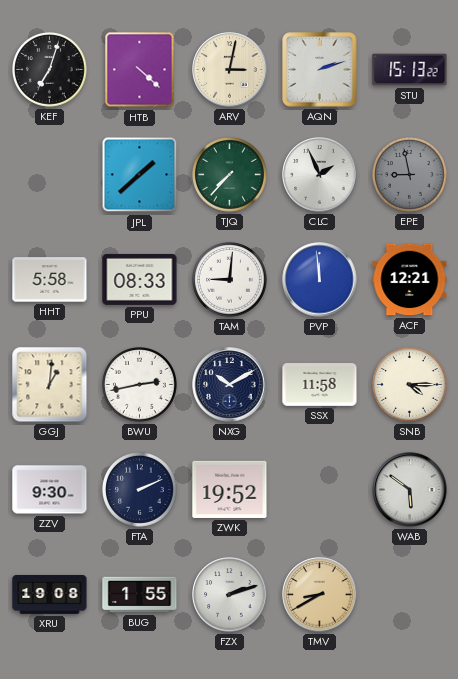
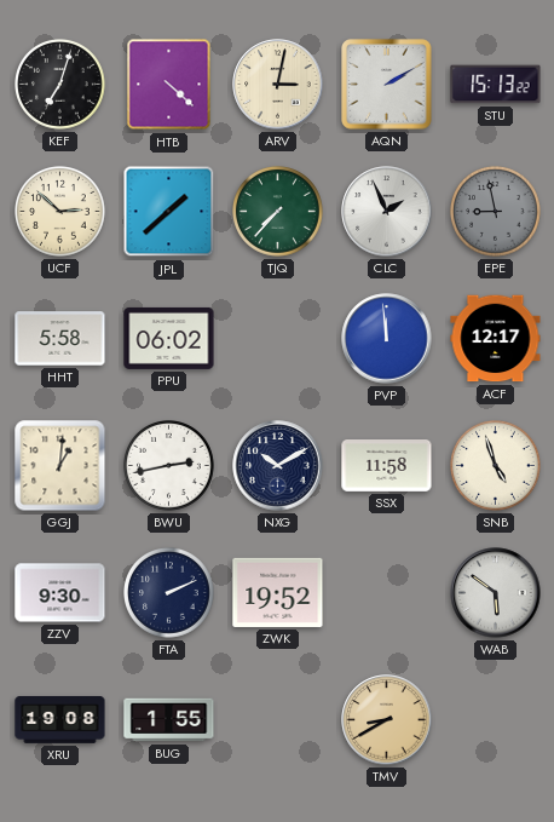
AQN: 2:12 -> 2:10 (387, 85)
UCF: none -> 2:52 (60, 212)
PPU: 08:33 -> 06:02 (169, 338)
TAM: 9:01 -> none (230, 280)
ACF: 12:21 -> 12:17 (496, 339)
SNB: 4:15 -> 4:57 (496, 466)
FZX: 2:12 -> none (230, 595)
